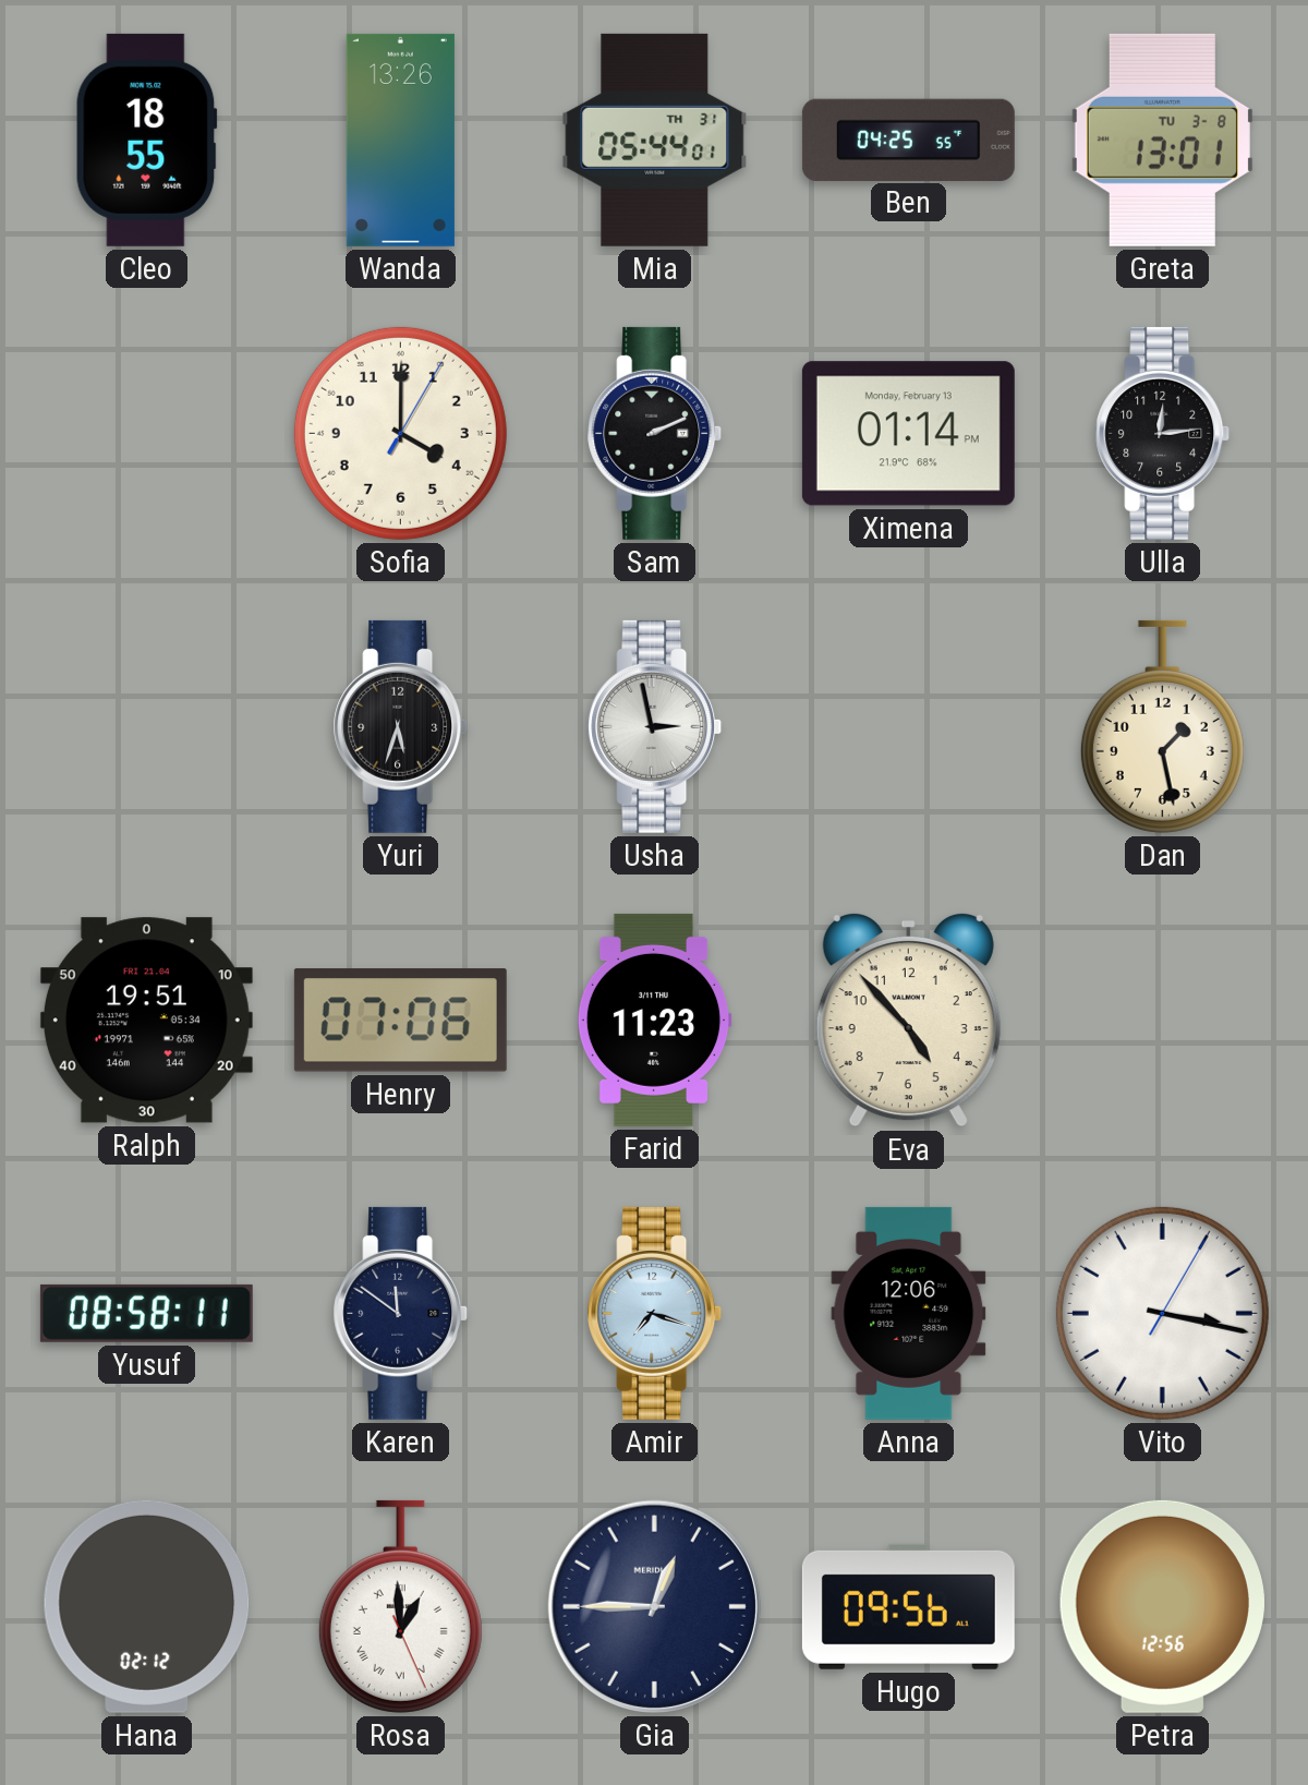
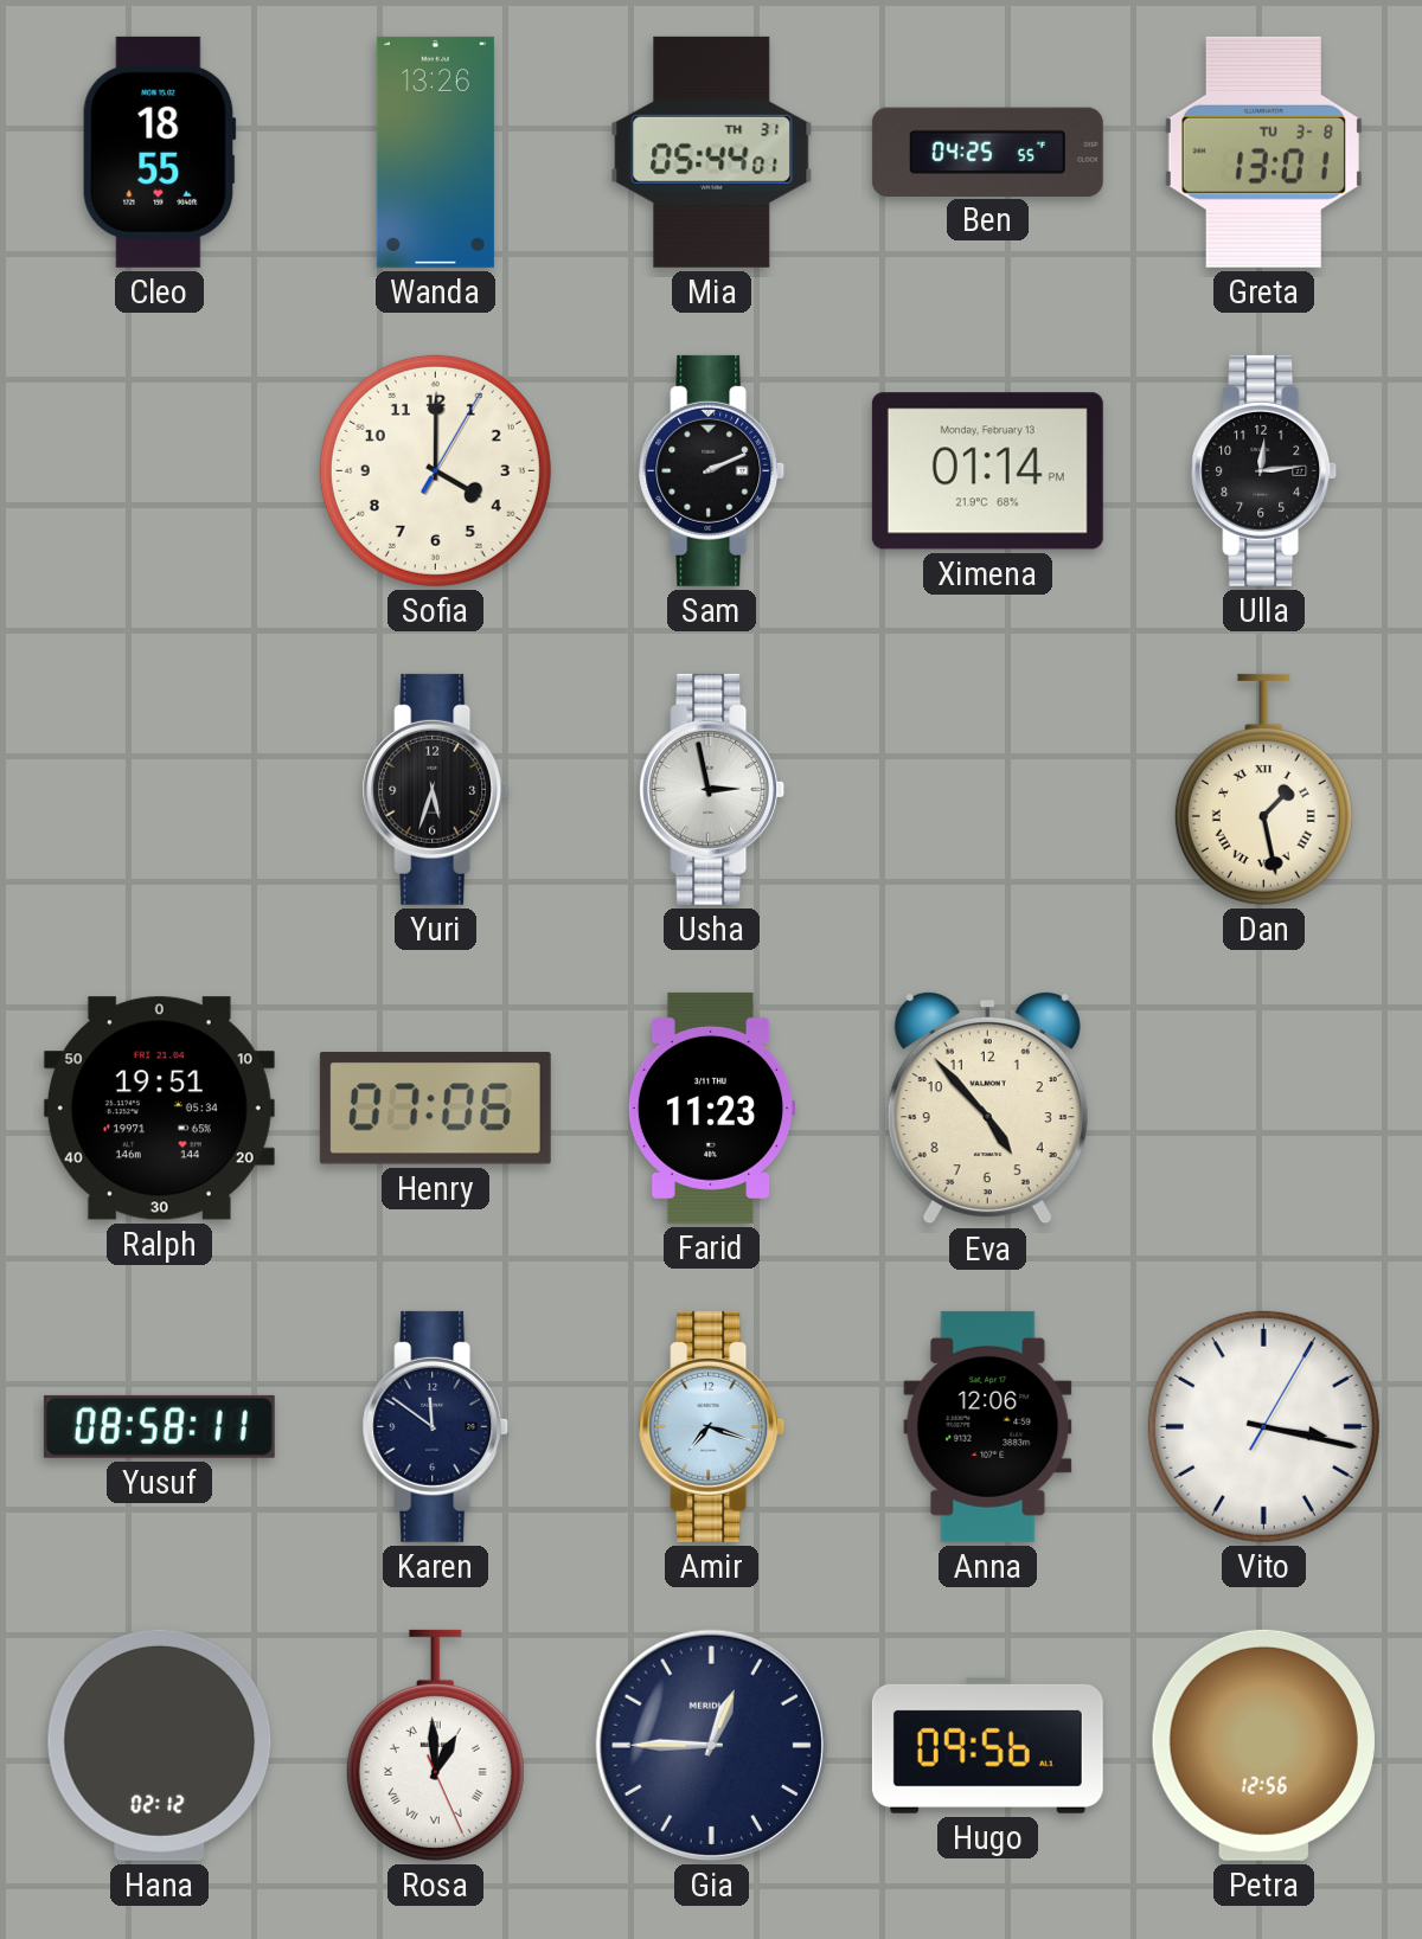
Dan numerals: Arabic -> Roman (1263, 789)
